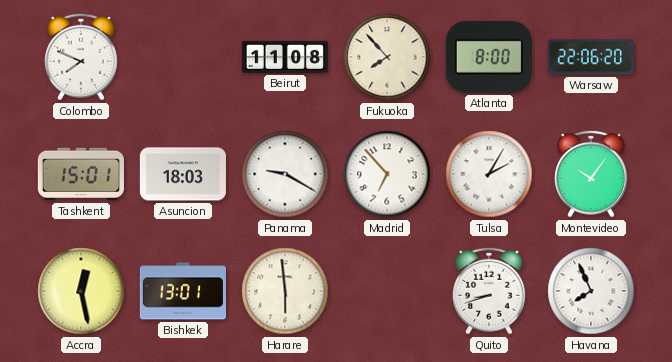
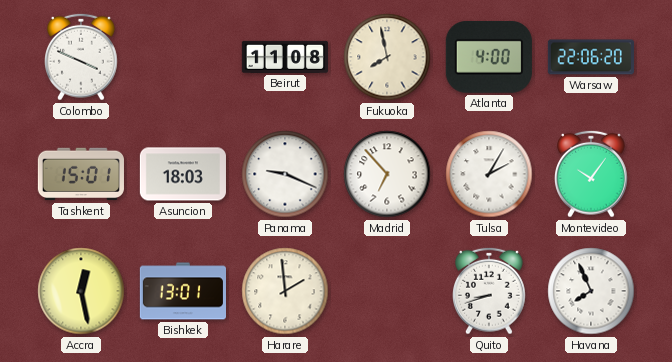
Colombo: 7:49 -> 3:49 (82, 57)
Fukuoka: 7:53 -> 7:58 (387, 57)
Atlanta: 8:00 -> 4:00 (489, 57)
Panama: 9:20 -> 9:19 (285, 174)
Harare: 5:59 -> 1:59 (285, 291)
